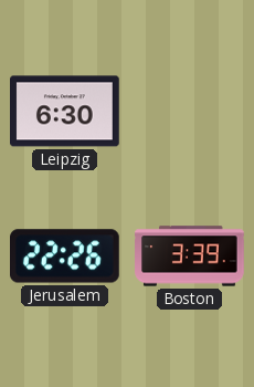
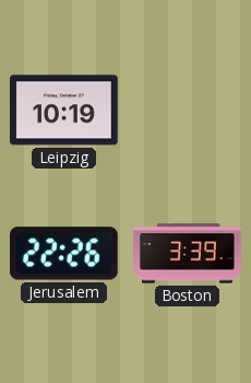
Leipzig: 6:30 -> 10:19 (64, 111)
